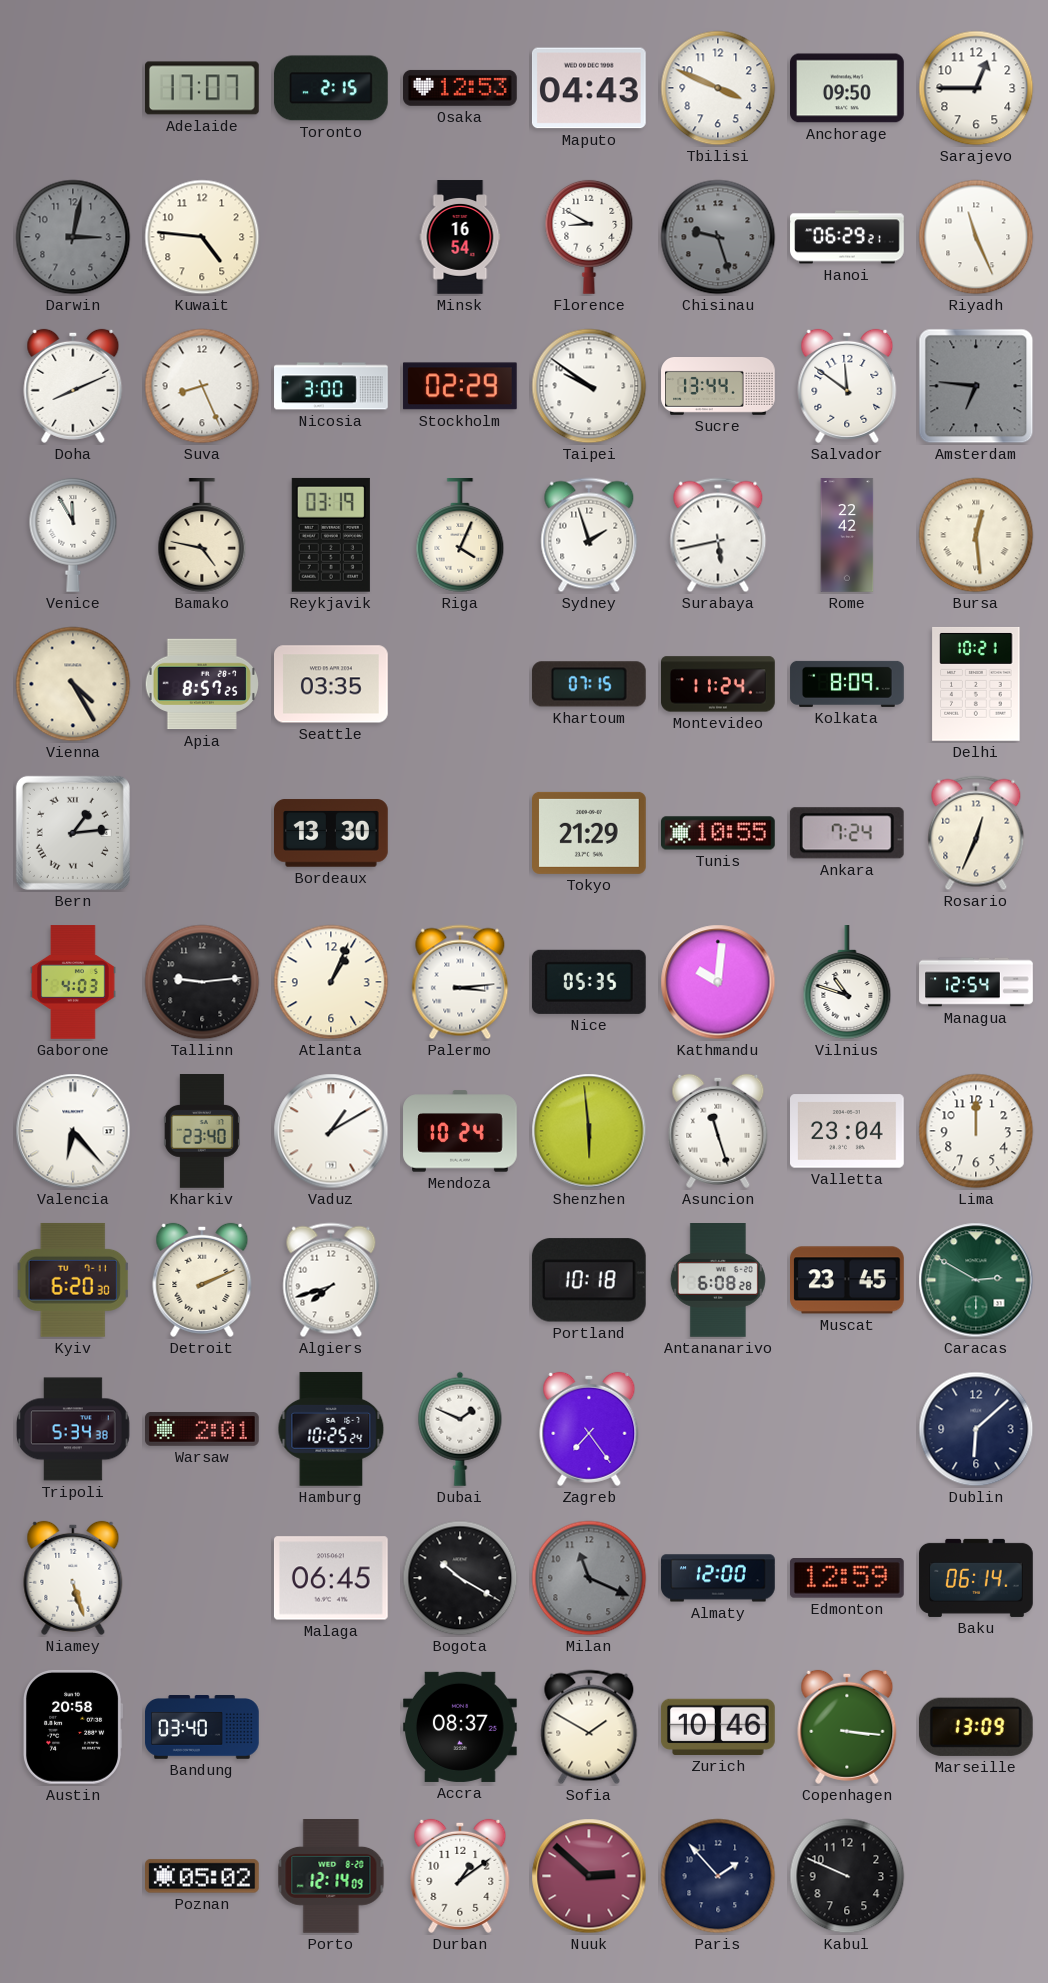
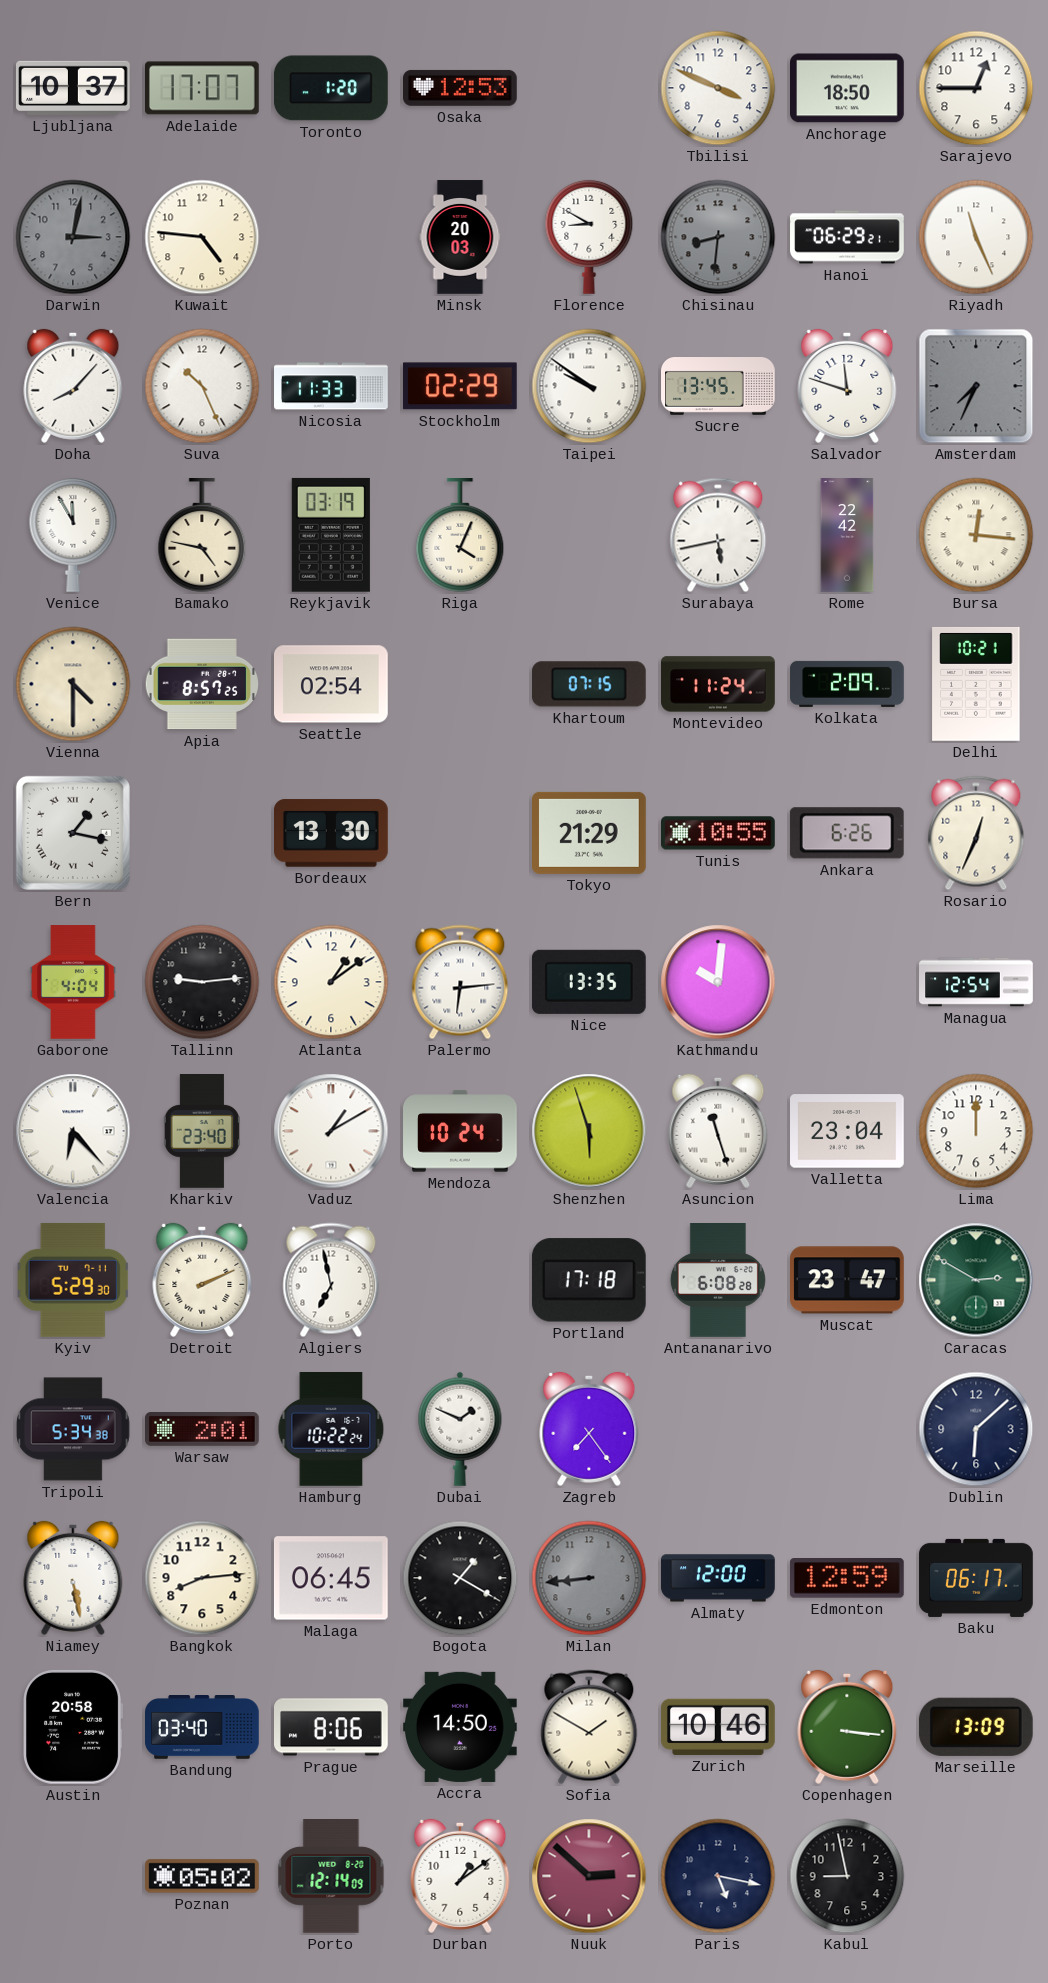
Ljubljana: none -> 10:37 (74, 88)
Toronto: 2:15 -> 1:20 (331, 88)
Maputo: 04:43 -> none (589, 88)
Anchorage: 09:50 -> 18:50 (848, 88)
Minsk: 16:54 -> 20:03 (460, 237)
Chisinau: 9:27 -> 8:31 (718, 237)
Doha: 8:11 -> 8:07 (73, 386)
Suva: 8:26 -> 10:26 (202, 386)
Nicosia: 3:00 -> 11:33 (331, 386)
Sucre: 13:44 -> 13:45 (718, 387)
Salvador: 11:51 -> 11:48 (847, 386)
Amsterdam: 6:46 -> 7:34 (976, 386)
Sydney: 1:57 -> none (589, 535)
Bursa: 12:29 -> 12:16 (976, 535)
Vienna: 4:25 -> 4:30 (73, 684)
Seattle: 03:35 -> 02:54 (332, 684)
Kolkata: 8:09 -> 2:09 (847, 684)
Bern: 1:14 -> 1:17 (73, 833)
Ankara: 7:24 -> 6:26 (847, 833)
Gaborone: 4:03 -> 4:04 (74, 982)
Atlanta: 1:04 -> 1:09 (331, 982)
Palermo: 3:14 -> 6:14 (460, 982)
Nice: 05:35 -> 13:35 (589, 982)
Vilnius: 10:48 -> none (847, 983)
Shenzhen: 5:59 -> 5:57 (589, 1131)
Kyiv: 6:20 -> 5:29 (73, 1280)
Algiers: 7:42 -> 6:58 (331, 1280)
Portland: 10:18 -> 17:18 (589, 1280)
Muscat: 23:45 -> 23:47 (848, 1280)
Hamburg: 10:25 -> 10:22 (331, 1430)
Niamey: 5:27 -> 5:28 (73, 1578)
Bangkok: none -> 8:14 (202, 1578)
Bogota: 10:20 -> 1:20 (460, 1578)
Milan: 11:19 -> 8:44 (589, 1578)
Baku: 06:14 -> 06:17 (976, 1578)
Prague: none -> 8:06 (332, 1727)
Accra: 08:37 -> 14:50 (461, 1727)
Paris: 1:53 -> 5:17 (718, 1876)
Kabul: 9:49 -> 8:58 (847, 1876)
